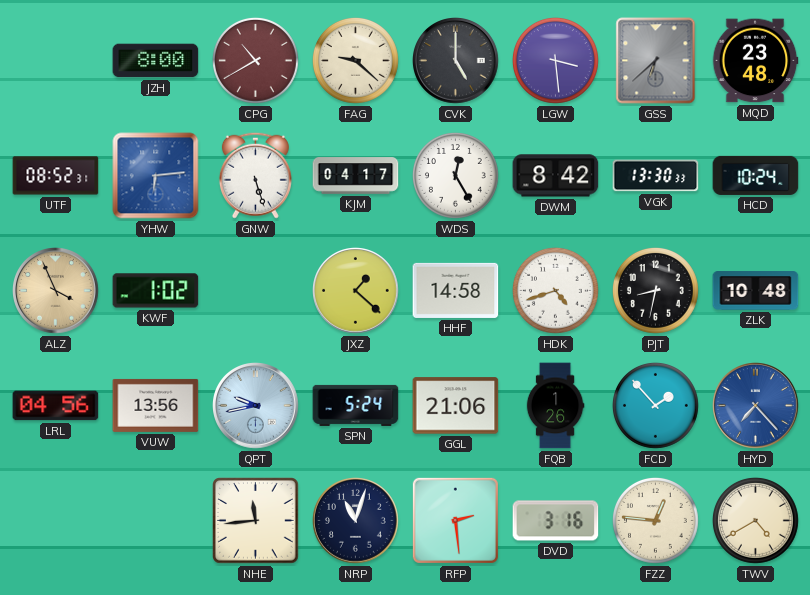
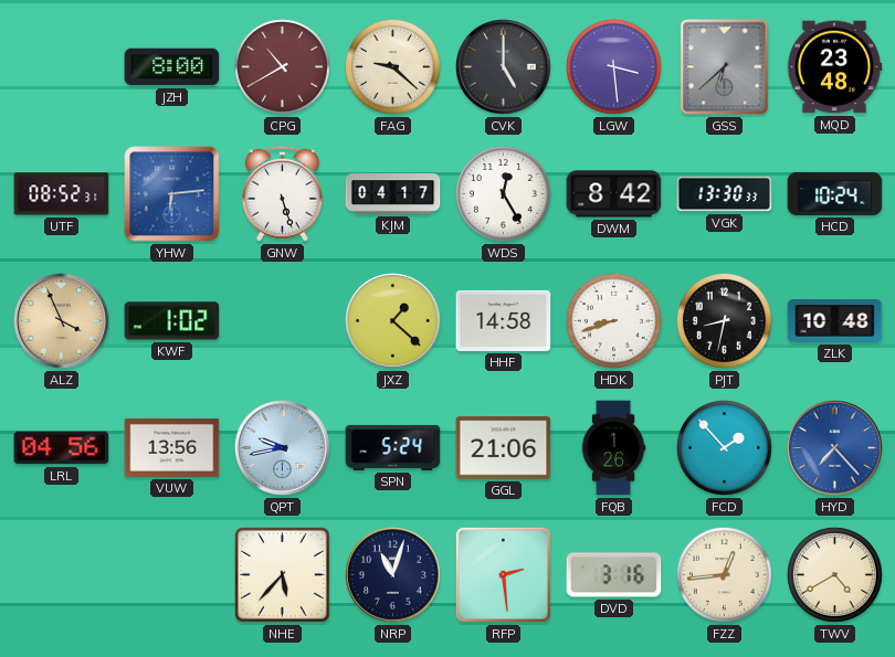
HDK: 4:42 -> 8:42 (613, 320)
NHE: 11:44 -> 5:37 (283, 575)
FZZ: 12:46 -> 12:44 (724, 574)
